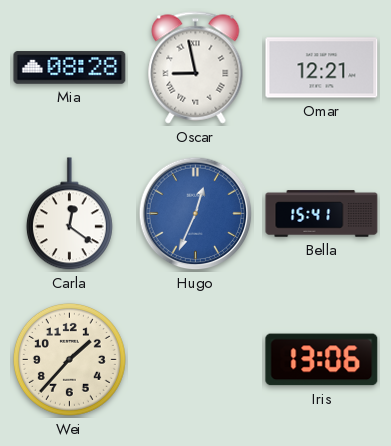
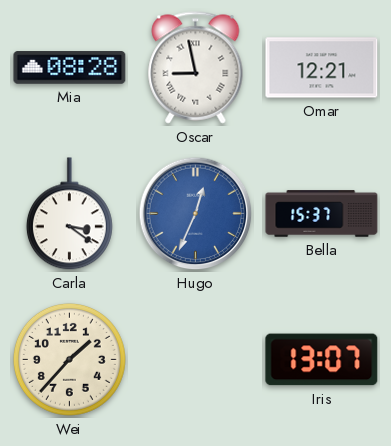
Carla: 12:21 -> 3:21 (69, 214)
Bella: 15:41 -> 15:37 (322, 214)
Iris: 13:06 -> 13:07 (322, 360)
